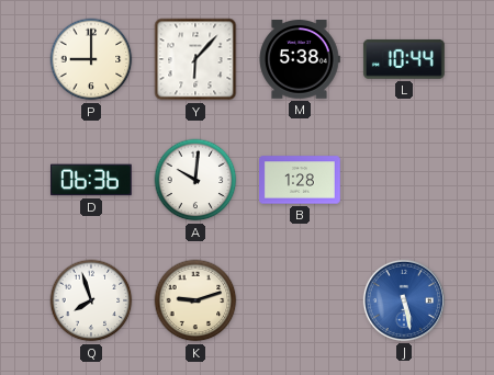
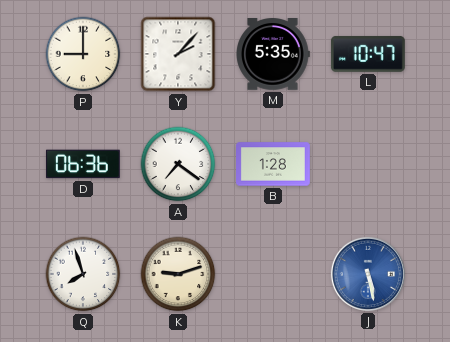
Y: 6:07 -> 2:07 (178, 54)
M: 5:38 -> 5:35 (273, 54)
L: 10:44 -> 10:47 (368, 54)
A: 10:01 -> 7:21 (178, 164)
